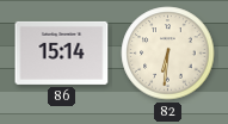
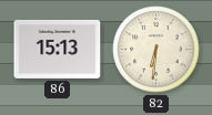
86: 15:14 -> 15:13 (58, 49)
